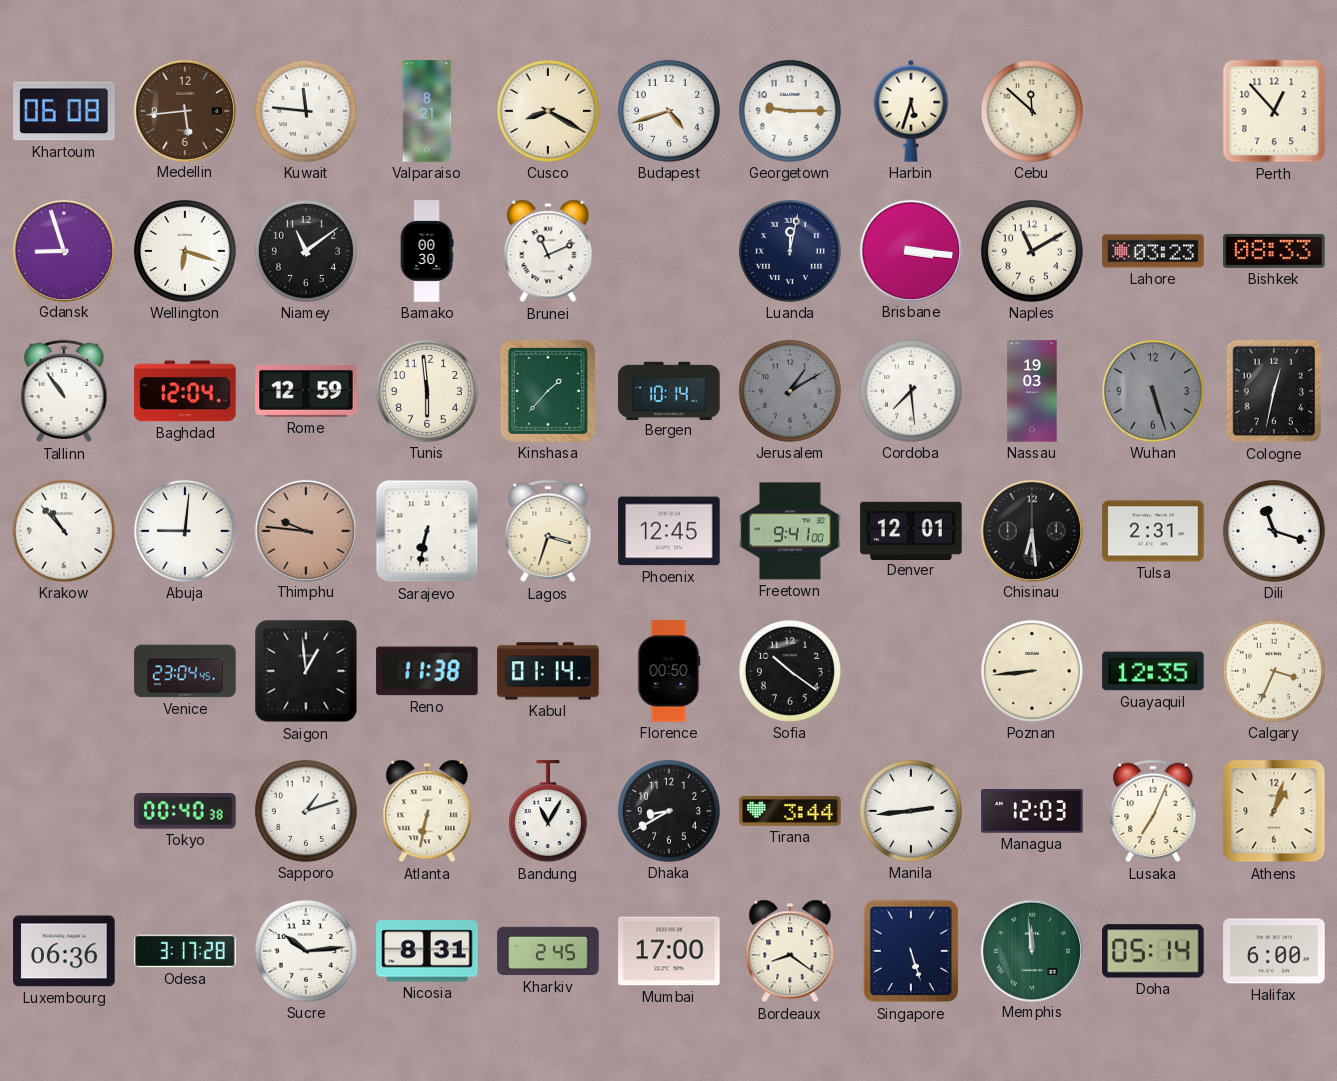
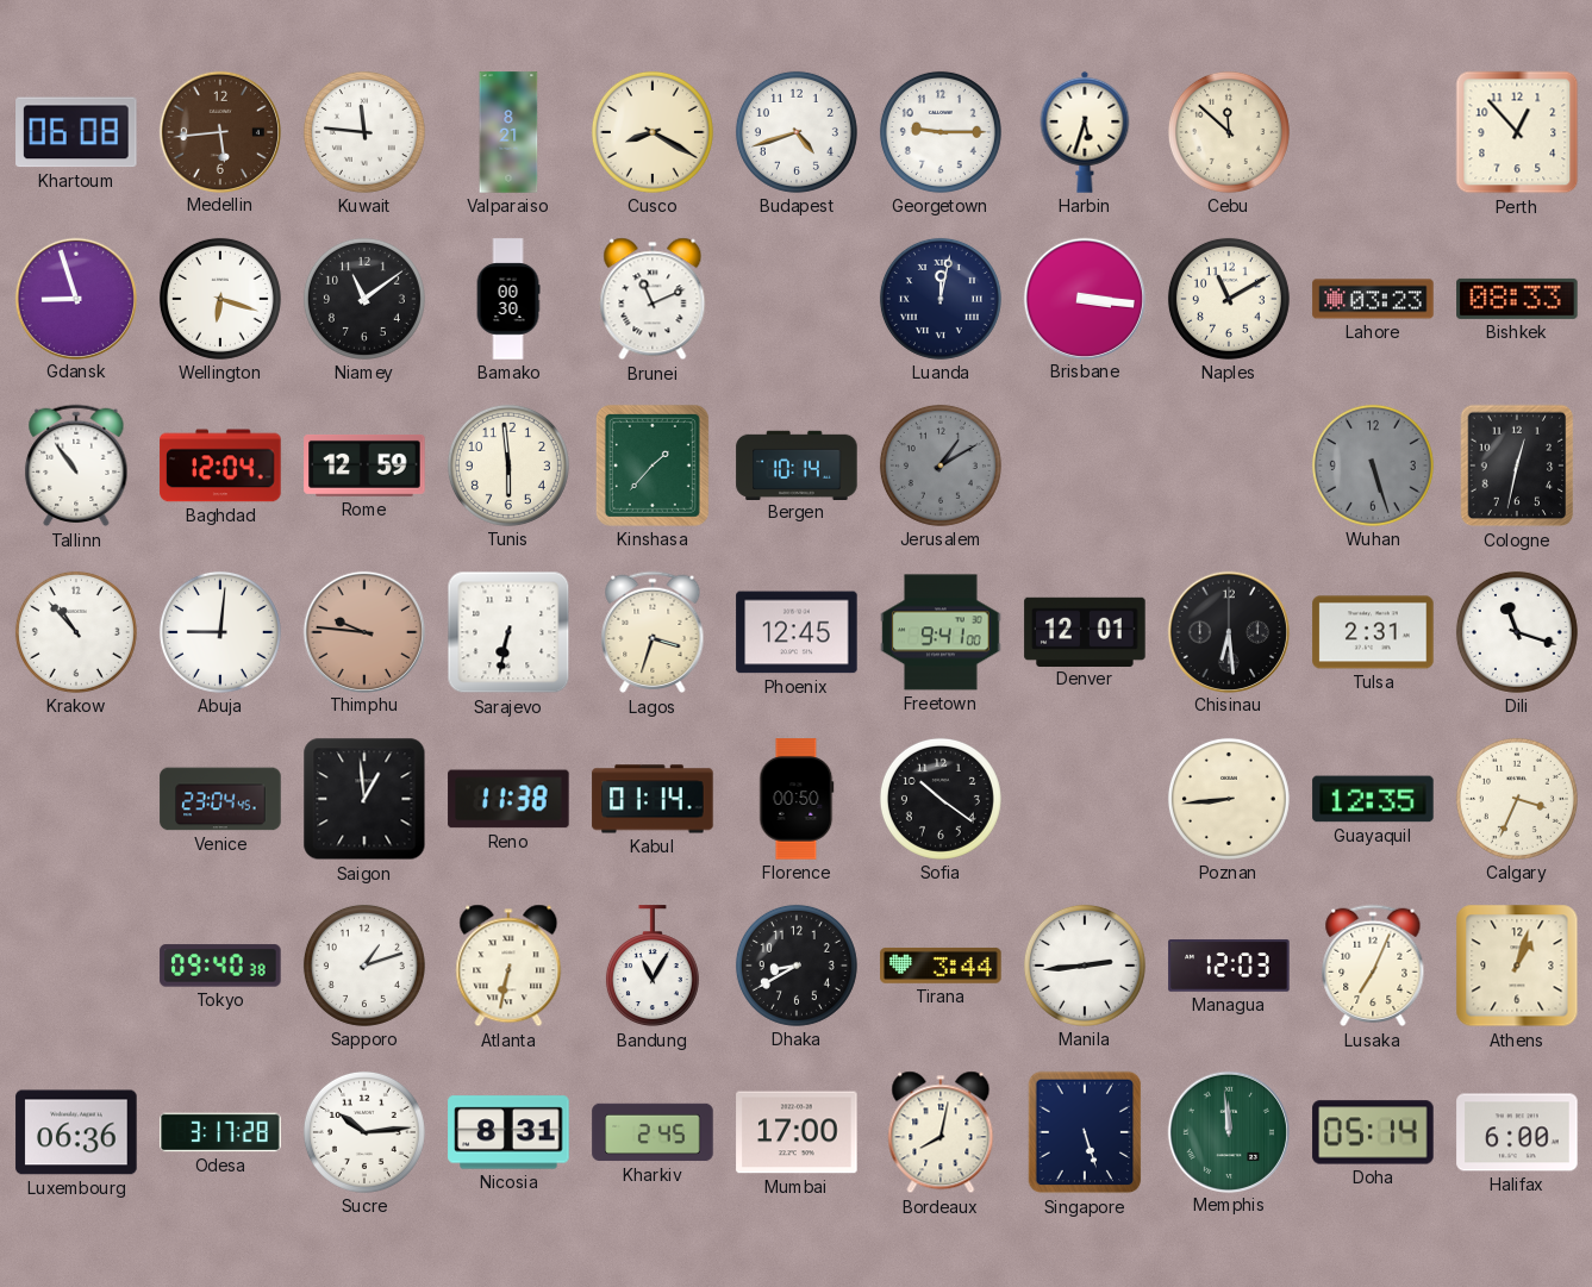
Cordoba: 7:29 -> none (911, 391)
Nassau: 19:03 -> none (1032, 391)
Tokyo: 00:40 -> 09:40 (220, 966)
Bordeaux: 8:21 -> 8:02 (941, 1132)
